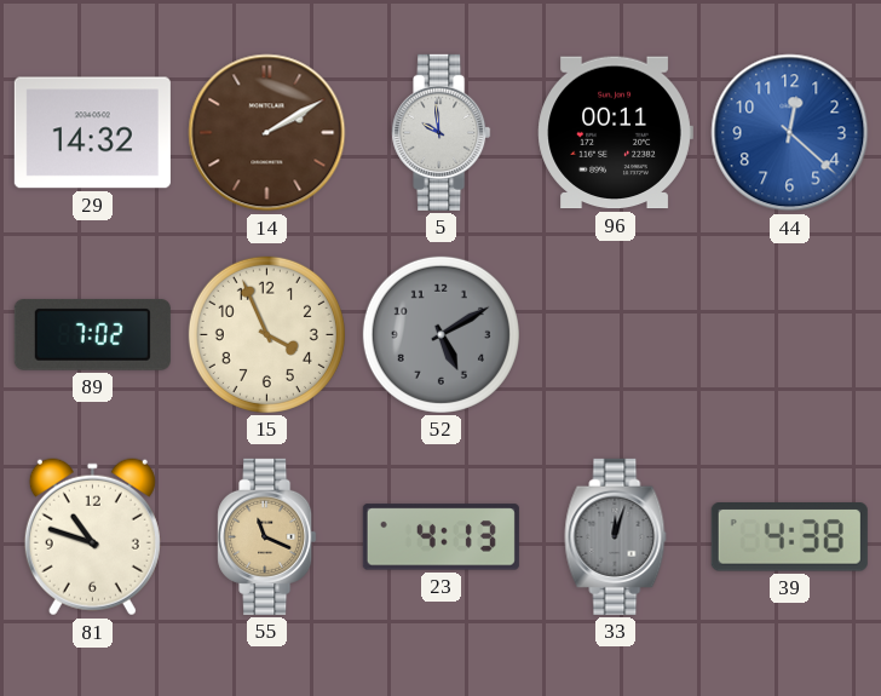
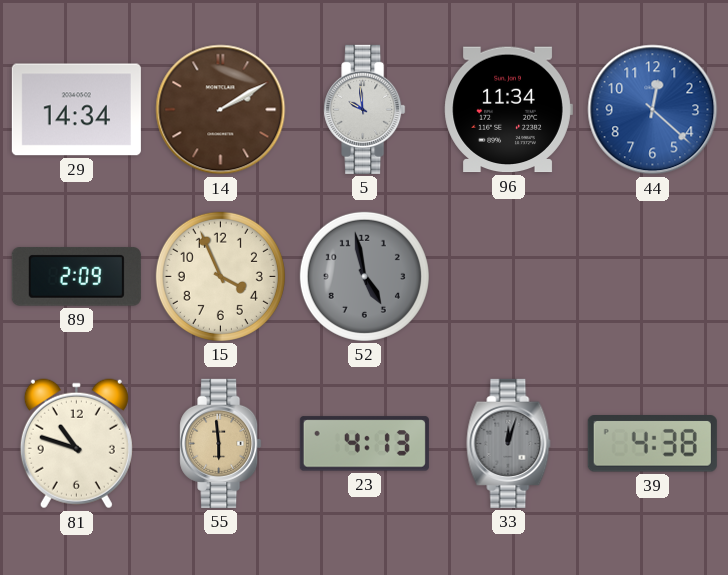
29: 14:32 -> 14:34 (76, 110)
96: 00:11 -> 11:34 (508, 110)
89: 7:02 -> 2:09 (76, 277)
52: 5:10 -> 4:58 (364, 276)
55: 11:19 -> 5:59 (221, 443)
